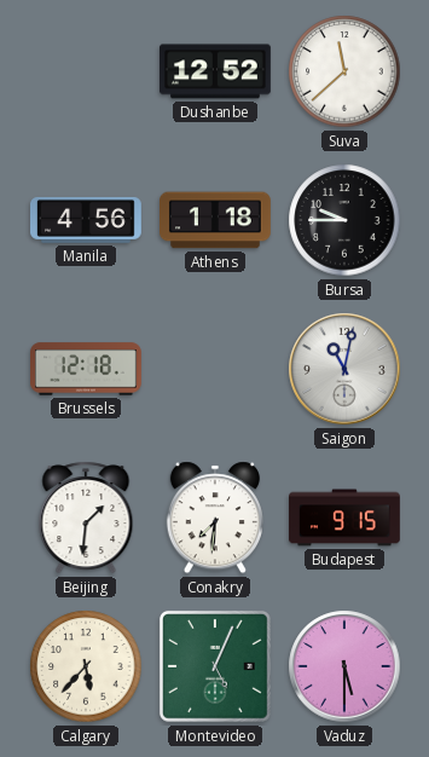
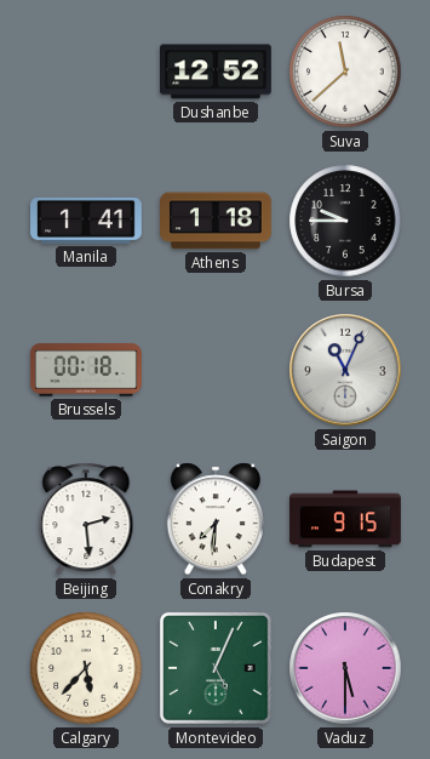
Manila: 4:56 -> 1:41 (87, 221)
Brussels: 12:18 -> 00:18 (87, 370)
Saigon: 11:02 -> 11:04 (345, 370)
Beijing: 1:31 -> 2:29 (86, 519)
